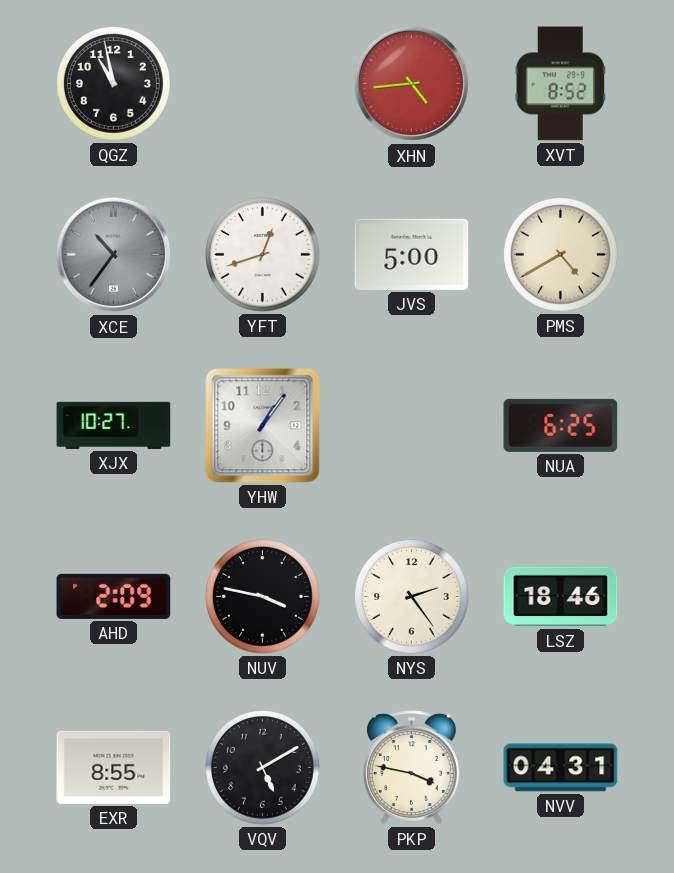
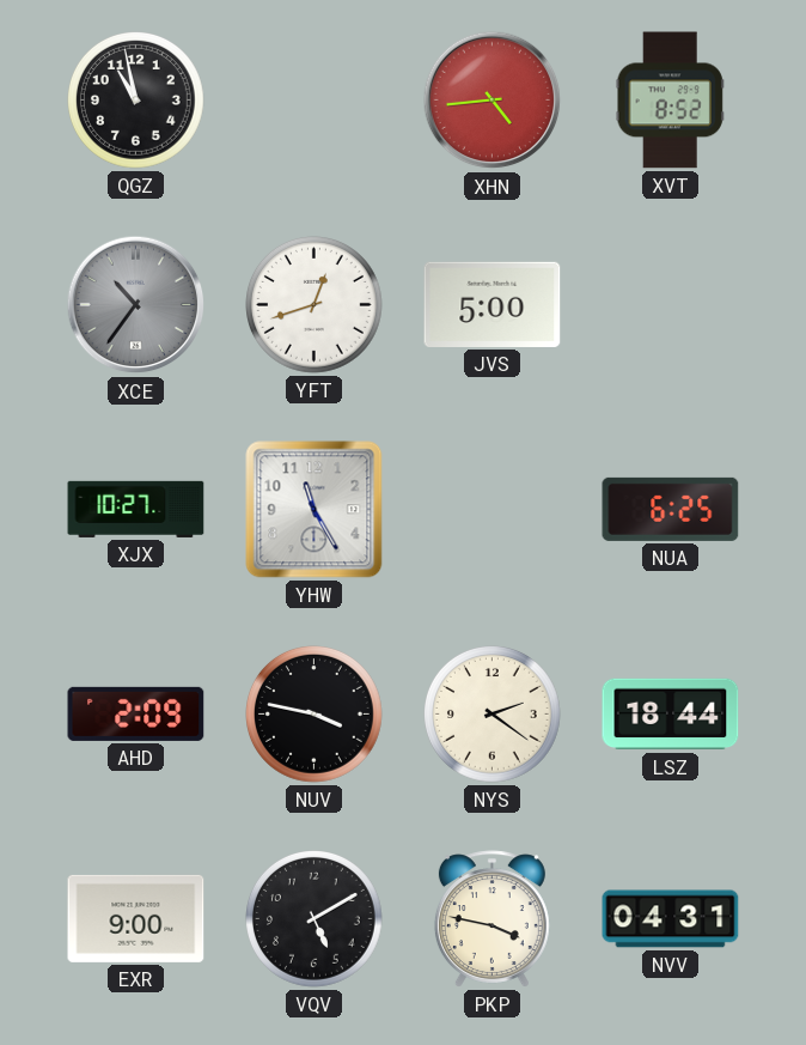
PMS: 4:40 -> none (561, 255)
YHW: 1:06 -> 11:25 (315, 510)
NYS: 2:24 -> 2:21 (493, 715)
LSZ: 18:46 -> 18:44 (671, 715)
EXR: 8:55 -> 9:00 (136, 918)
